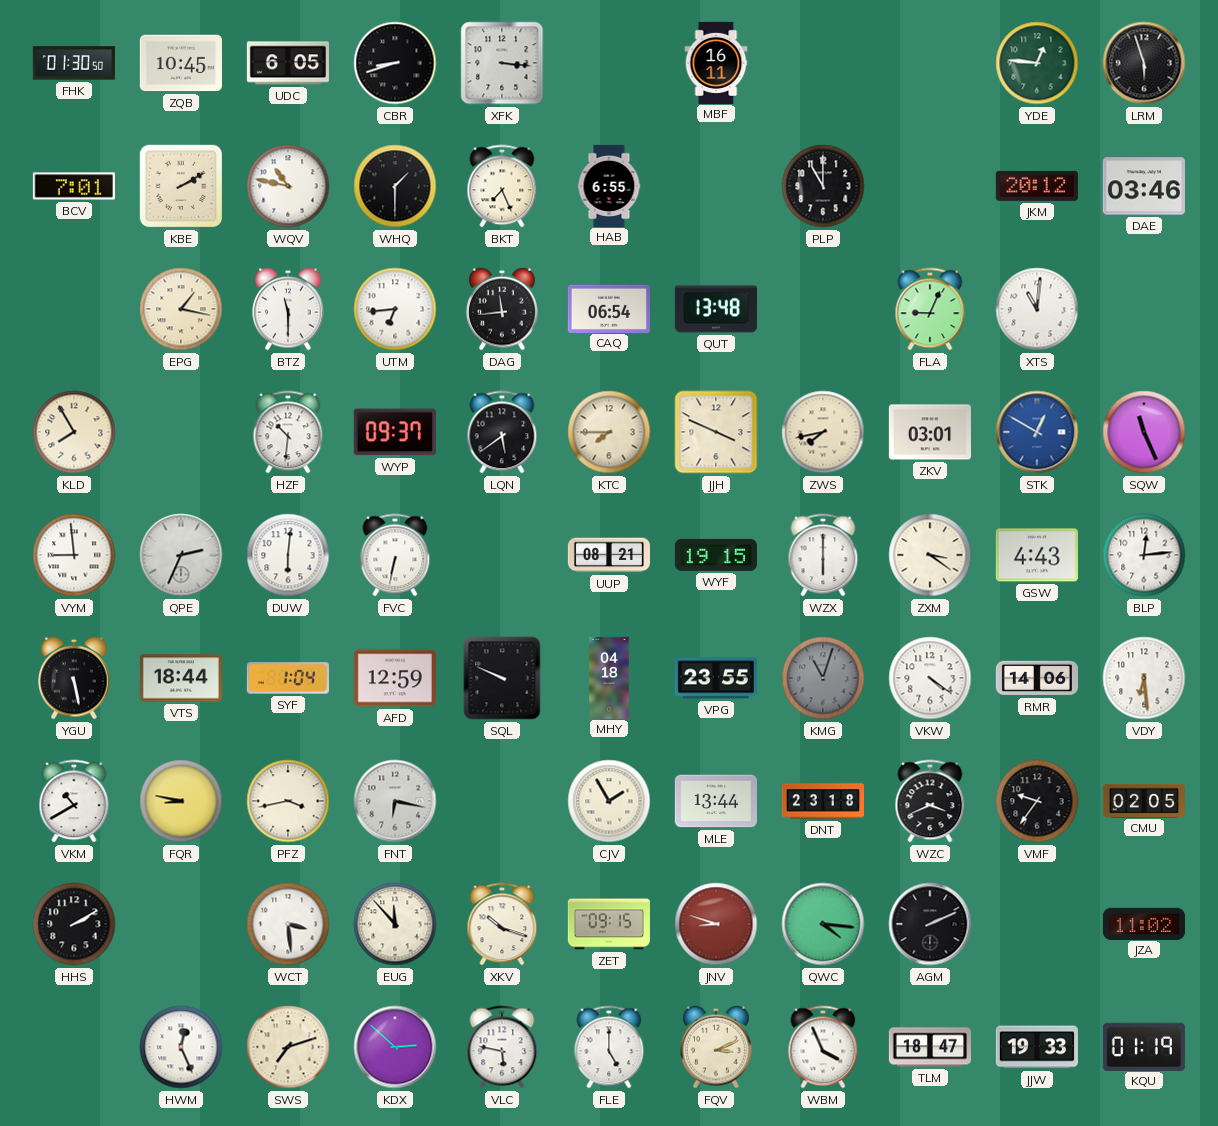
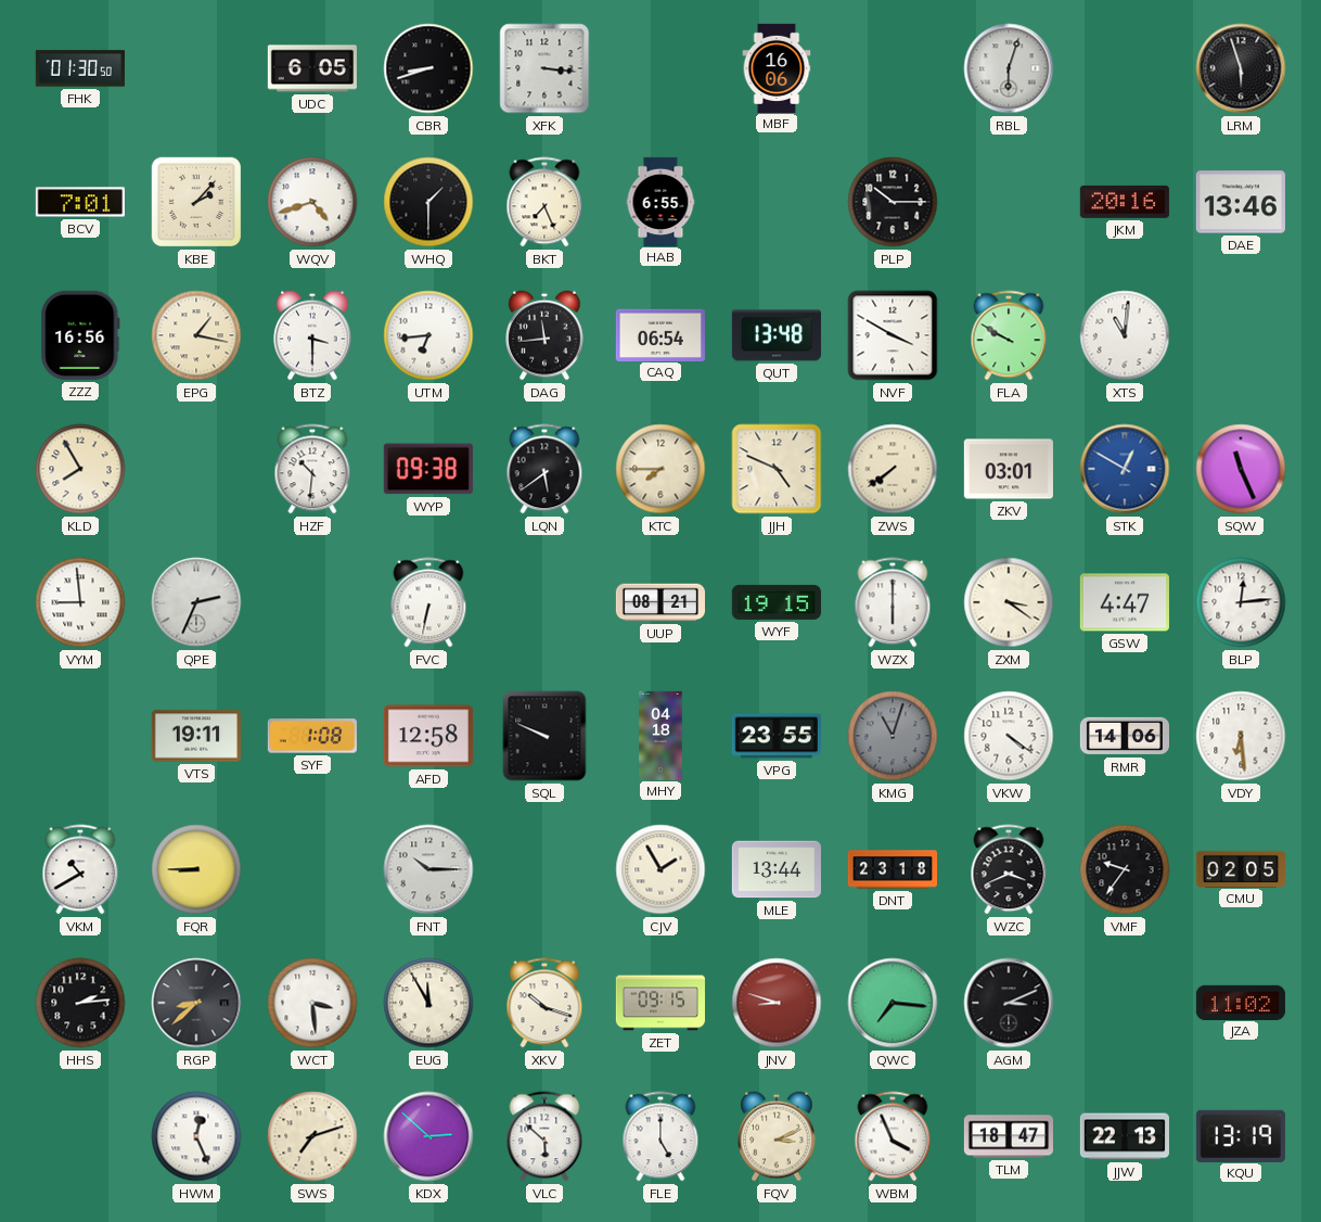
ZQB: 10:45 -> none (181, 63)
MBF: 16:11 -> 16:06 (777, 67)
RBL: none -> 6:03 (1009, 68)
YDE: 12:46 -> none (1037, 63)
KBE: 2:10 -> 2:07 (196, 202)
WQV: 10:47 -> 4:42 (312, 202)
PLP: 11:00 -> 10:15 (893, 202)
JKM: 20:12 -> 20:16 (1125, 202)
DAE: 03:46 -> 13:46 (1241, 202)
ZZZ: none -> 16:56 (80, 335)
BTZ: 11:30 -> 3:30 (312, 335)
NVF: none -> 3:50 (893, 335)
FLA: 9:04 -> 9:50 (1009, 335)
WYP: 09:37 -> 09:38 (428, 469)
JJH: 3:49 -> 4:49 (777, 469)
ZWS: 7:43 -> 7:39 (893, 469)
DUW: 6:01 -> none (288, 555)
GSW: 4:43 -> 4:47 (1125, 602)
YGU: 5:28 -> none (74, 678)
VTS: 18:44 -> 19:11 (196, 736)
SYF: 1:04 -> 1:08 (312, 736)
AFD: 12:59 -> 12:58 (428, 736)
FQR: 8:47 -> 8:45 (196, 869)
PFZ: 3:43 -> none (288, 801)
FNT: 6:17 -> 10:15 (428, 869)
HHS: 2:10 -> 2:14 (80, 1003)
RGP: none -> 8:38 (196, 1003)
EUG: 11:53 -> 11:55 (428, 1003)
QWC: 4:16 -> 7:16 (893, 1003)
AGM: 2:11 -> 3:11 (1009, 1003)
VLC: 5:47 -> 5:52 (544, 1136)
JJW: 19:33 -> 22:13 (1125, 1136)
KQU: 01:19 -> 13:19 (1241, 1135)
